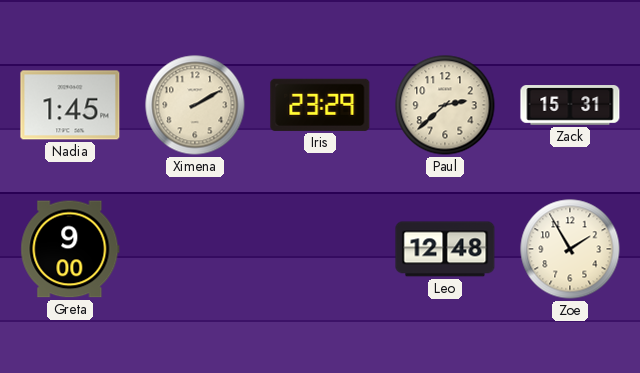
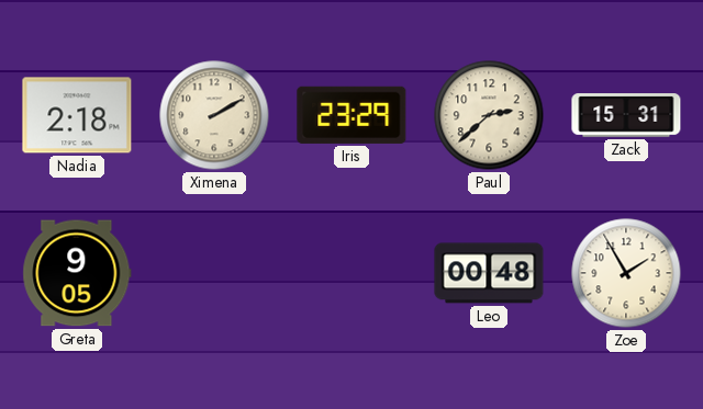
Nadia: 1:45 -> 2:18 (77, 115)
Greta: 9:00 -> 9:05 (77, 273)
Leo: 12:48 -> 00:48 (489, 273)
